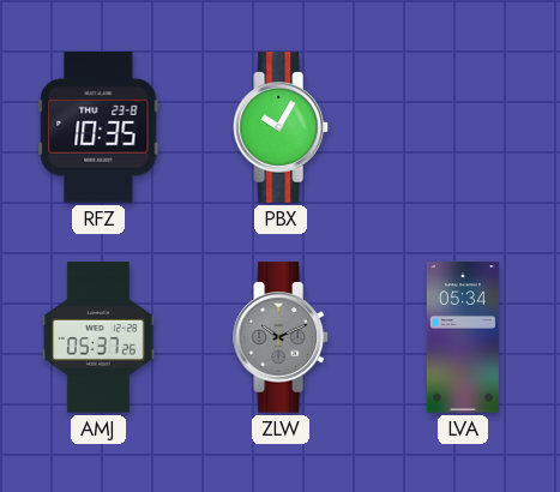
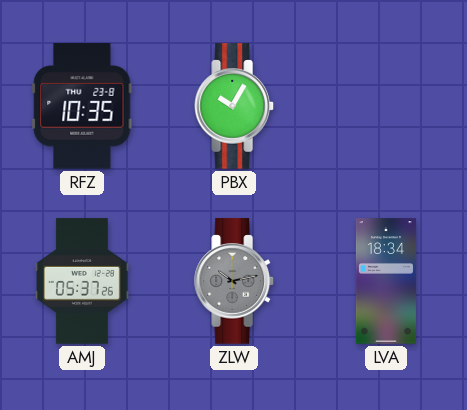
ZLW: 10:11 -> 10:13 (235, 281)
LVA: 05:34 -> 18:34 (386, 281)
